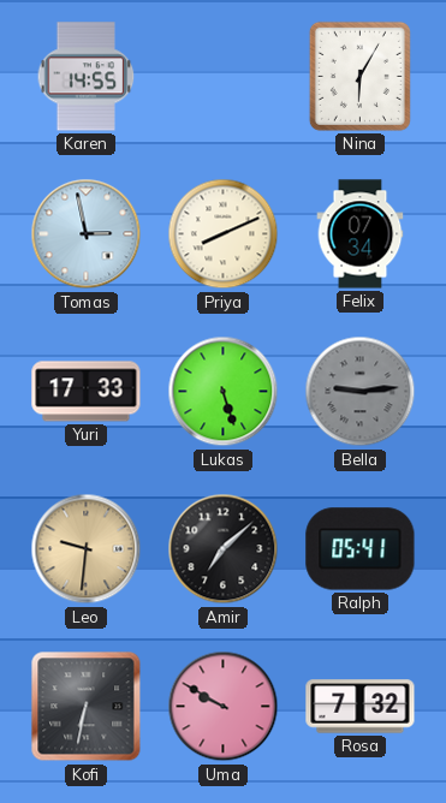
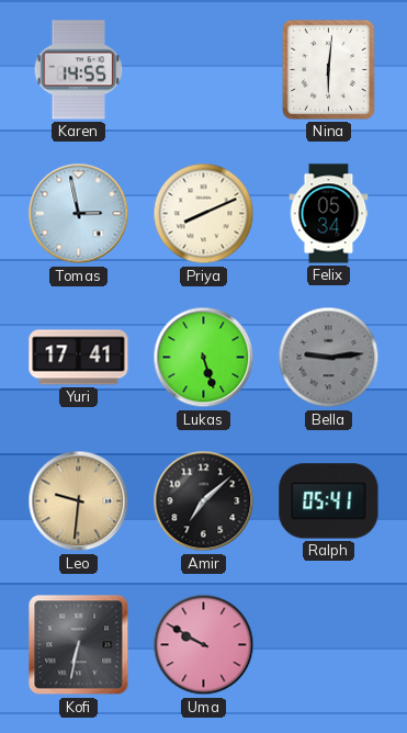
Nina: 6:05 -> 6:01 (328, 69)
Felix: 07:34 -> 05:34 (329, 214)
Yuri: 17:33 -> 17:41 (79, 358)
Rosa: 7:32 -> none (361, 707)
